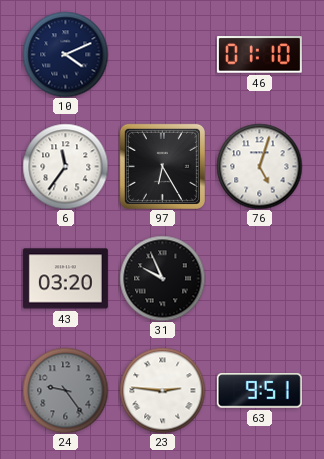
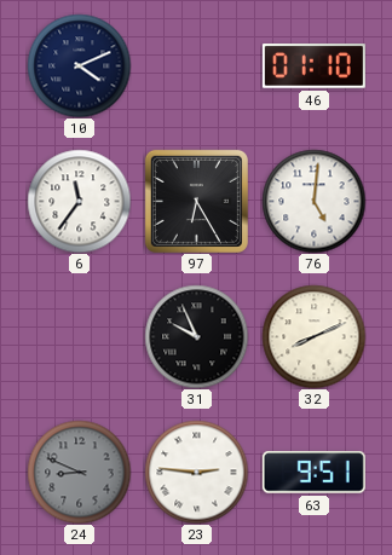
76: 5:03 -> 5:01 (313, 201)
43: 03:20 -> none (65, 279)
32: none -> 8:11 (313, 336)
24: 9:24 -> 8:49 (79, 472)
